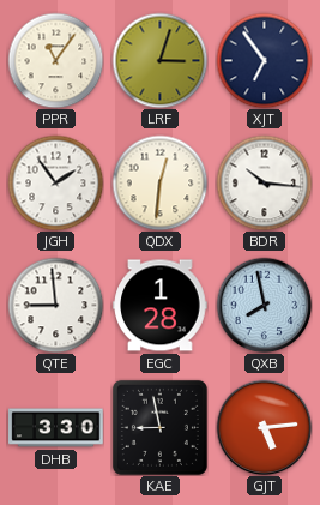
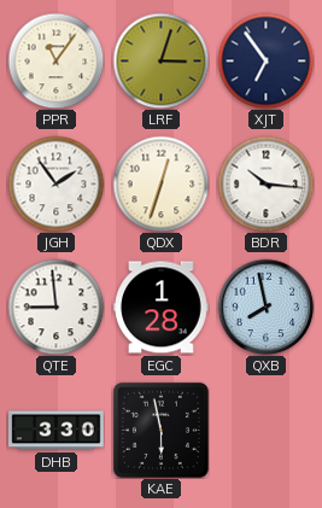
QDX: 12:31 -> 12:33 (160, 183)
KAE: 8:58 -> 5:58 (160, 430)
GJT: 5:14 -> none (264, 427)
